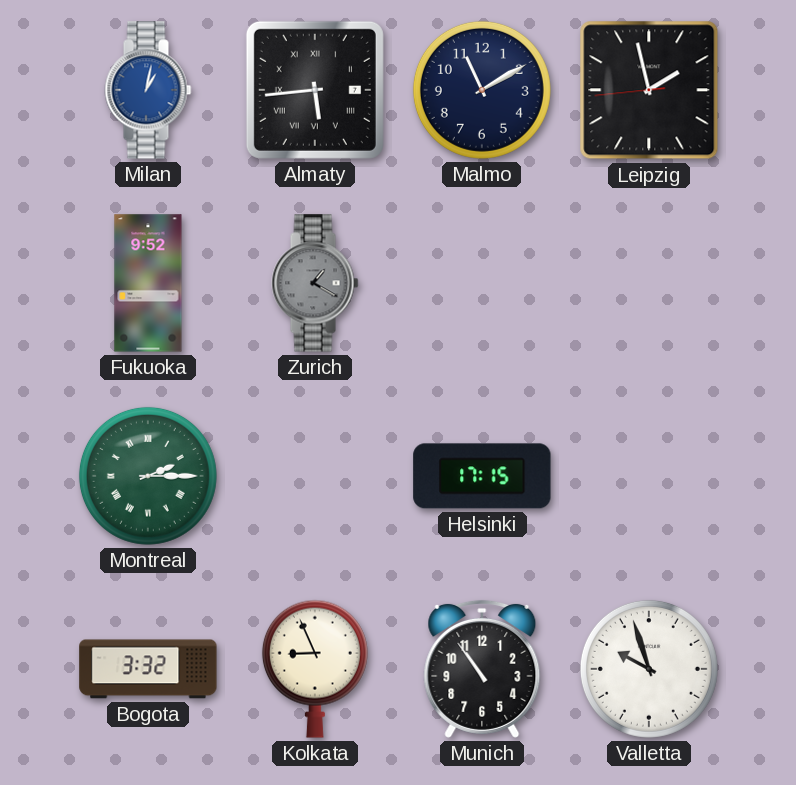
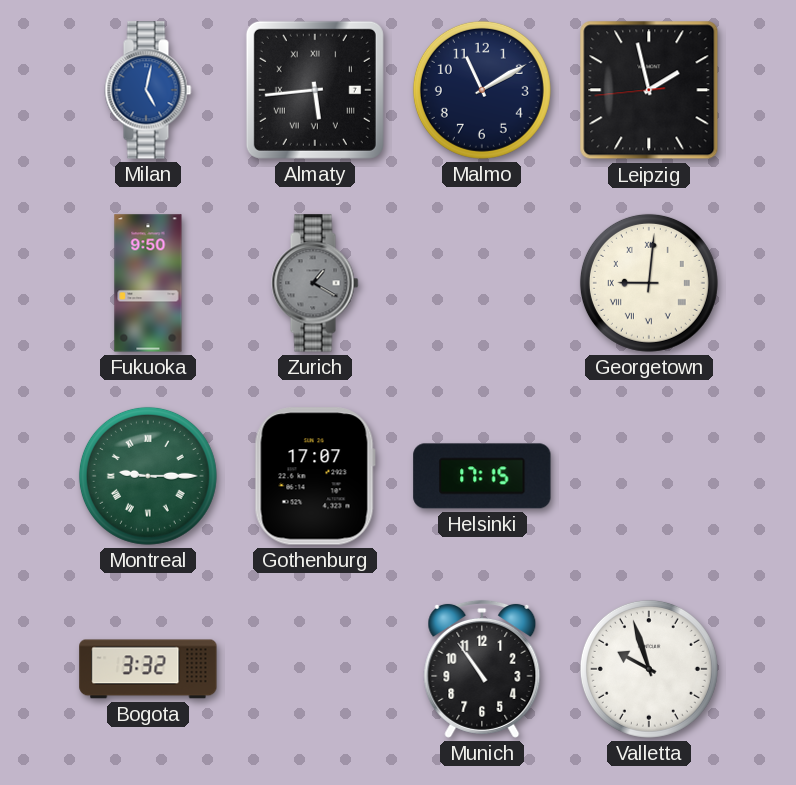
Milan: 1:02 -> 5:02 (148, 90)
Fukuoka: 9:52 -> 9:50 (148, 283)
Georgetown: none -> 9:01 (649, 283)
Montreal: 2:15 -> 9:15 (148, 476)
Gothenburg: none -> 17:07 (315, 476)
Kolkata: 8:56 -> none (315, 669)
